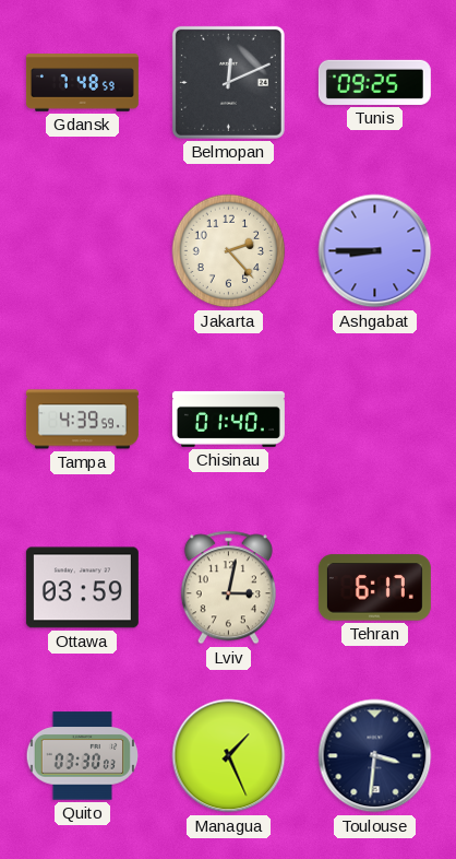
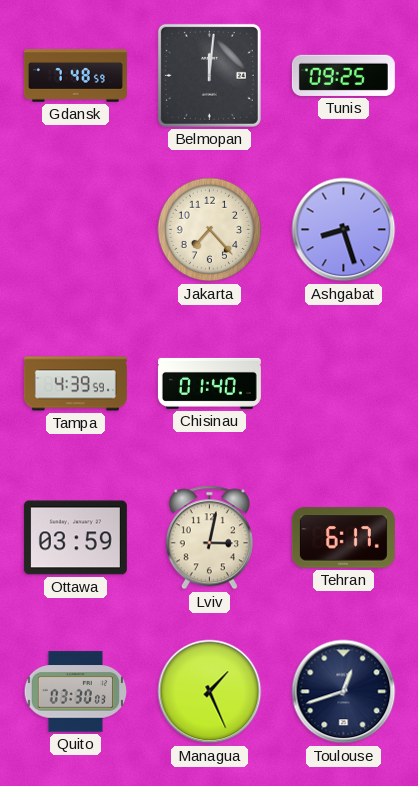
Belmopan: 12:11 -> 12:01 (209, 75)
Jakarta: 2:23 -> 7:23 (210, 230)
Ashgabat: 8:45 -> 8:27 (344, 230)
Toulouse: 3:31 -> 12:42 (344, 692)
